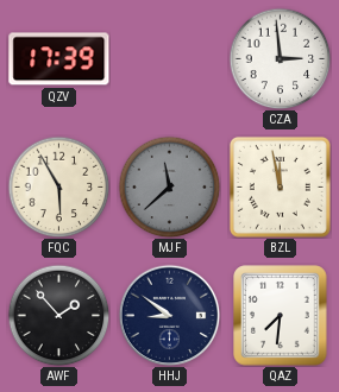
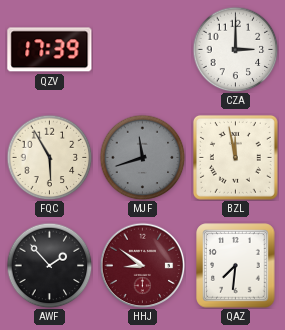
CZA: 2:59 -> 3:00 (235, 49)
MJF: 11:38 -> 11:42 (142, 157)
HHJ dial: navy -> burgundy (142, 265)
